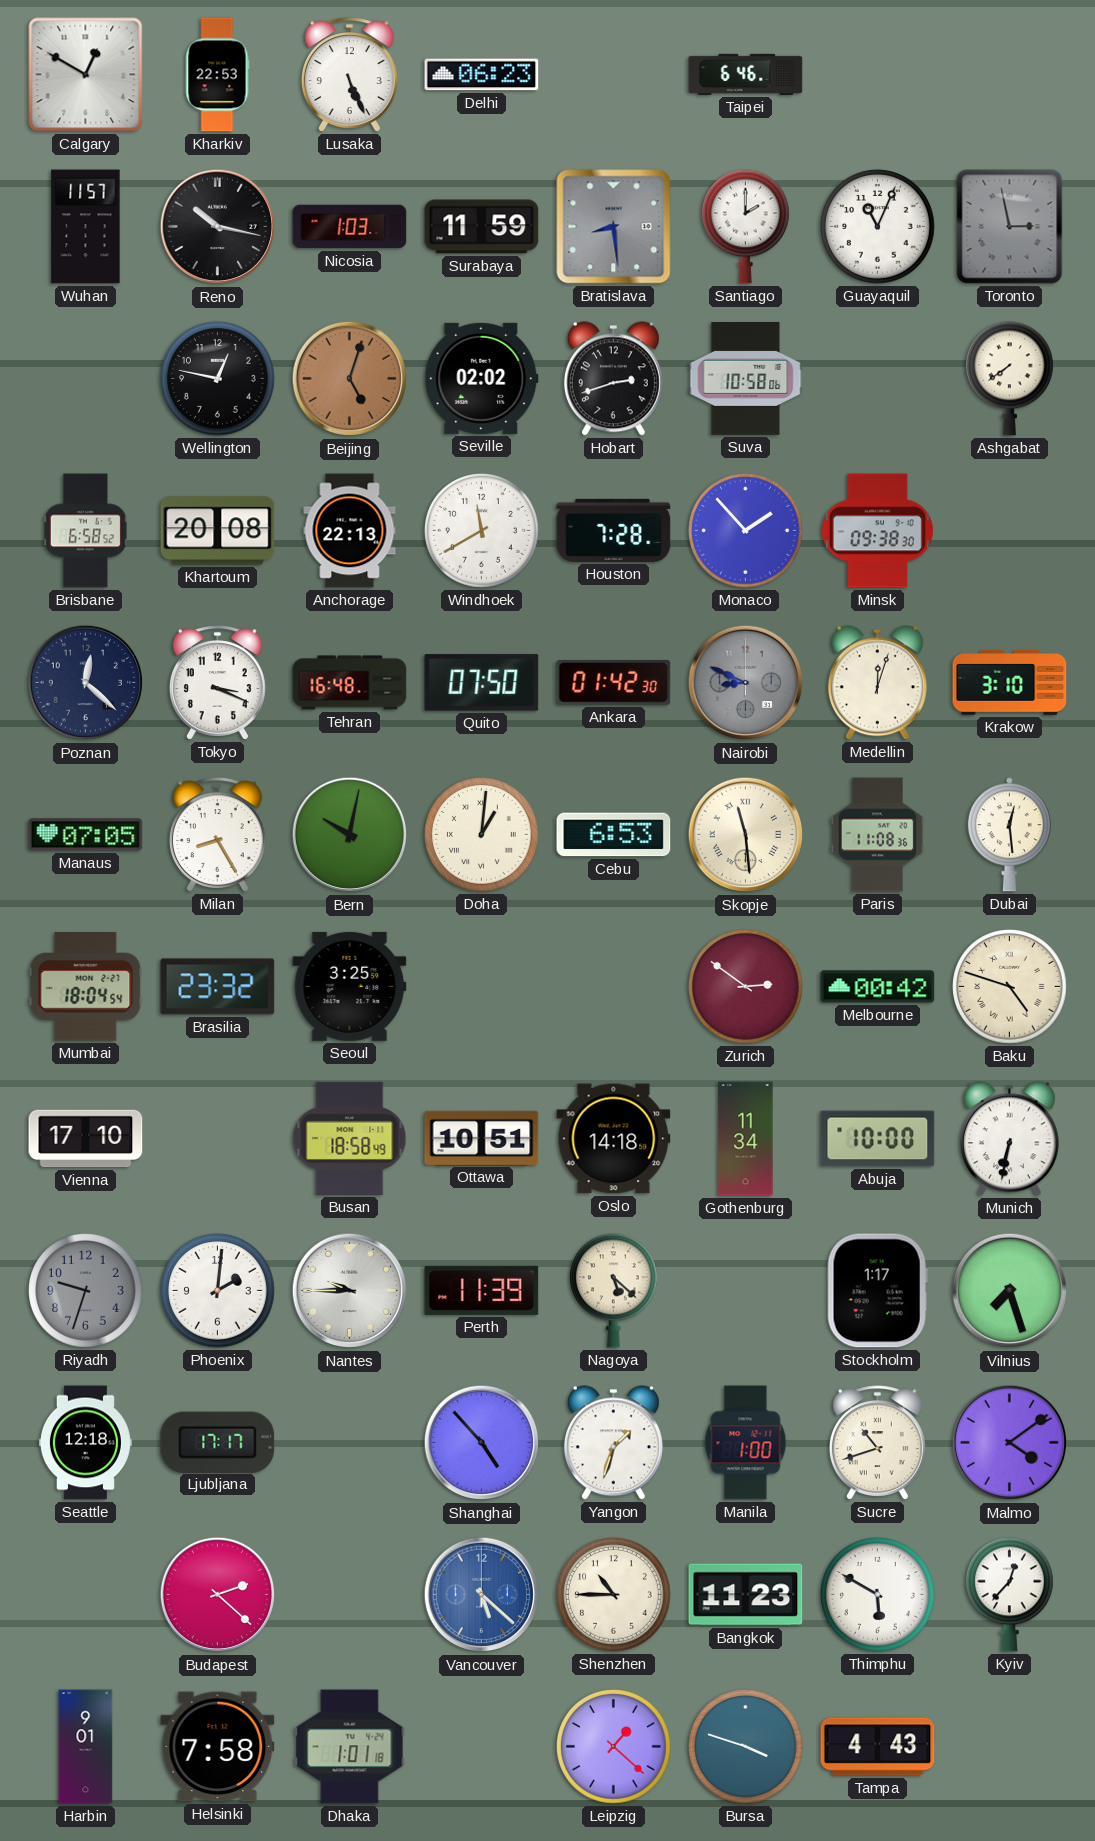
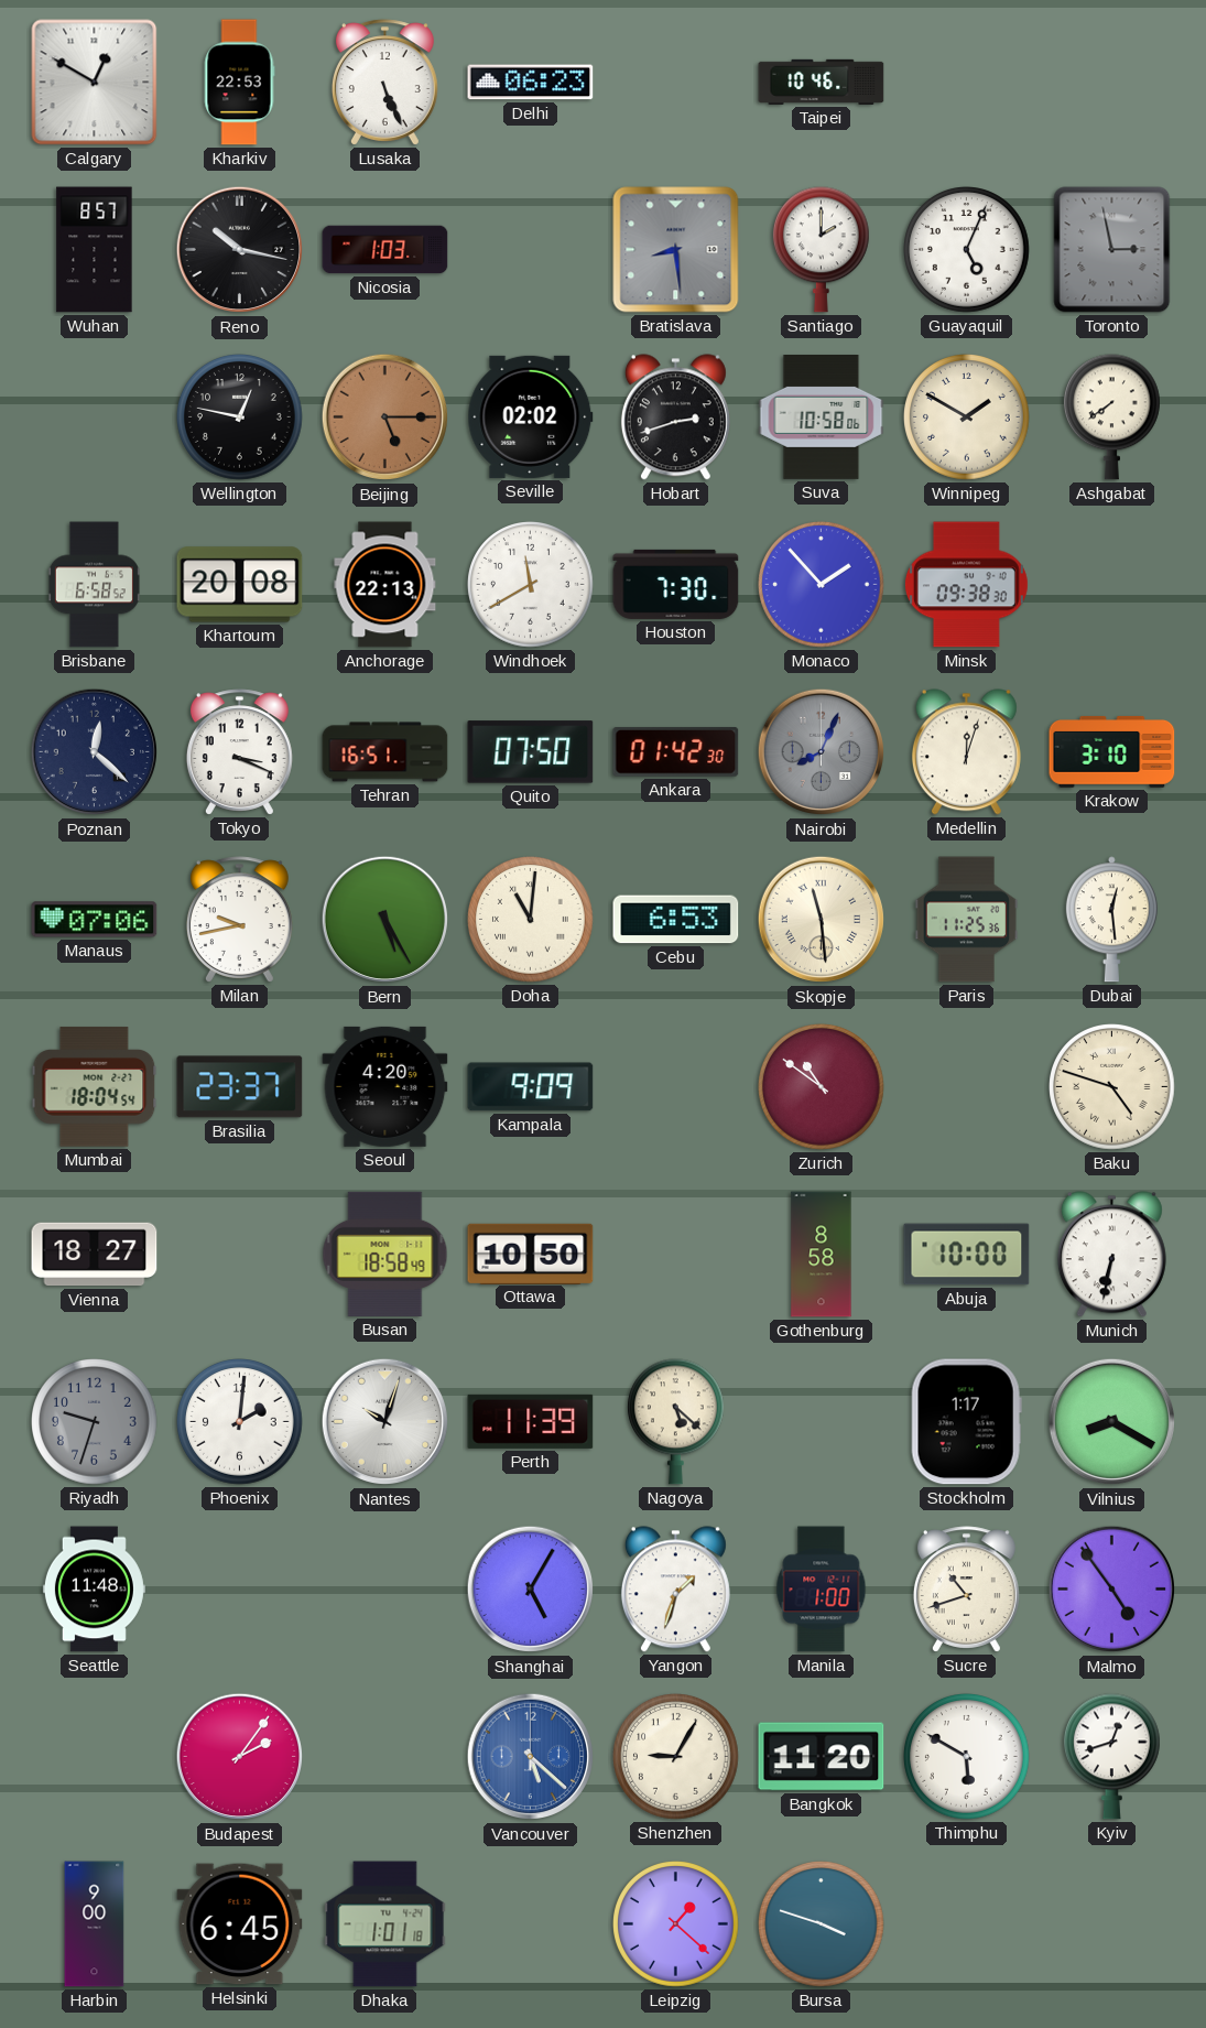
Taipei: 6:46 -> 10:46 (822, 82)
Wuhan: 11:57 -> 8:57 (95, 250)
Surabaya: 11:59 -> none (482, 227)
Guayaquil: 11:04 -> 5:04 (967, 250)
Beijing: 5:03 -> 5:15 (385, 417)
Winnipeg: none -> 1:50 (967, 417)
Houston: 7:28 -> 7:30 (676, 584)
Tehran: 16:48 -> 16:51 (385, 752)
Nairobi: 8:49 -> 8:04 (822, 752)
Manaus: 07:05 -> 07:06 (95, 920)
Milan: 8:25 -> 9:43 (239, 920)
Bern: 10:02 -> 5:25 (385, 920)
Doha: 1:01 -> 11:01 (531, 920)
Paris: 11:08 -> 11:25 (967, 920)
Brasilia: 23:32 -> 23:37 (240, 1087)
Seoul: 3:25 -> 4:20 (385, 1086)
Kampala: none -> 9:09 (531, 1087)
Zurich: 2:51 -> 10:51 (822, 1087)
Melbourne: 00:42 -> none (878, 987)
Vienna: 17:10 -> 18:27 (95, 1255)
Ottawa: 10:51 -> 10:50 (531, 1254)
Oslo: 14:18 -> none (614, 1139)
Gothenburg: 11:34 -> 8:58 (822, 1255)
Nantes: 9:45 -> 10:03 (385, 1422)
Vilnius: 7:27 -> 8:20 (1112, 1422)
Seattle: 12:18 -> 11:48 (94, 1590)
Ljubljana: 17:17 -> none (218, 1442)
Shanghai: 4:53 -> 5:05 (531, 1590)
Malmo: 4:09 -> 4:54 (1112, 1590)
Budapest: 2:22 -> 2:06 (240, 1757)
Shenzhen: 10:45 -> 9:05 (676, 1757)
Bangkok: 11:23 -> 11:20 (822, 1757)
Kyiv: 12:37 -> 12:42 (1112, 1757)
Harbin: 9:01 -> 9:00 (95, 1924)
Helsinki: 7:58 -> 6:45 (240, 1924)
Tampa: 4:43 -> none (878, 1747)
